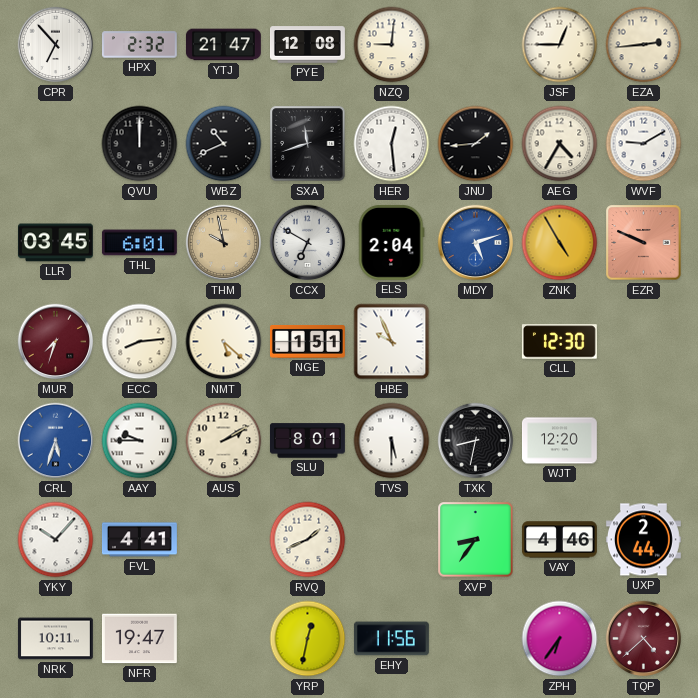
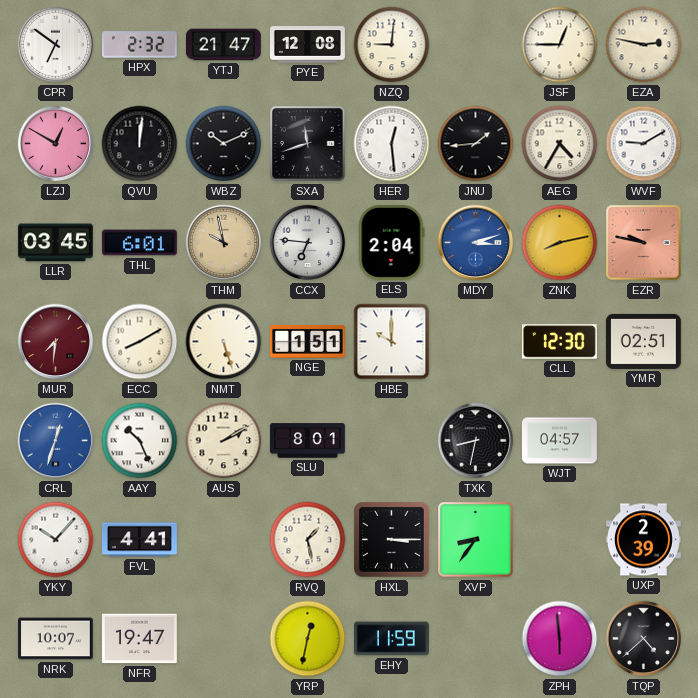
CPR: 6:53 -> 6:51 (56, 45)
EZA: 2:44 -> 2:47 (644, 45)
LZJ: none -> 12:50 (56, 144)
QVU: 12:00 -> 12:01 (140, 144)
WBZ: 10:41 -> 10:11 (224, 144)
CCX: 6:50 -> 6:46 (308, 243)
MDY: 5:12 -> 3:12 (476, 243)
ZNK: 4:55 -> 8:13 (560, 243)
EZR: 9:49 -> 9:47 (644, 243)
MUR: 7:33 -> 7:31 (56, 342)
ECC: 8:14 -> 8:10 (140, 342)
NMT: 5:22 -> 5:27 (224, 342)
HBE: 9:56 -> 10:00 (392, 342)
YMR: none -> 02:51 (643, 341)
CRL: 5:33 -> 12:33 (56, 441)
AAY: 9:45 -> 10:26 (140, 441)
TVS: 5:30 -> none (392, 441)
WJT: 12:20 -> 04:57 (559, 441)
RVQ: 1:41 -> 1:28 (308, 540)
HXL: none -> 3:15 (391, 539)
VAY: 4:46 -> none (560, 540)
UXP: 2:44 -> 2:39 (643, 540)
NRK: 10:11 -> 10:07 (55, 639)
EHY: 11:56 -> 11:59 (391, 639)
ZPH: 6:36 -> 5:59 (560, 639)
TQP dial: burgundy -> black (644, 639)
